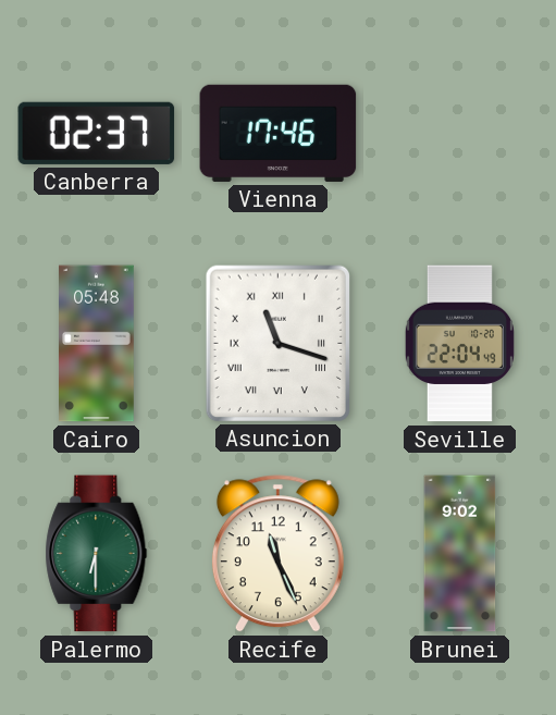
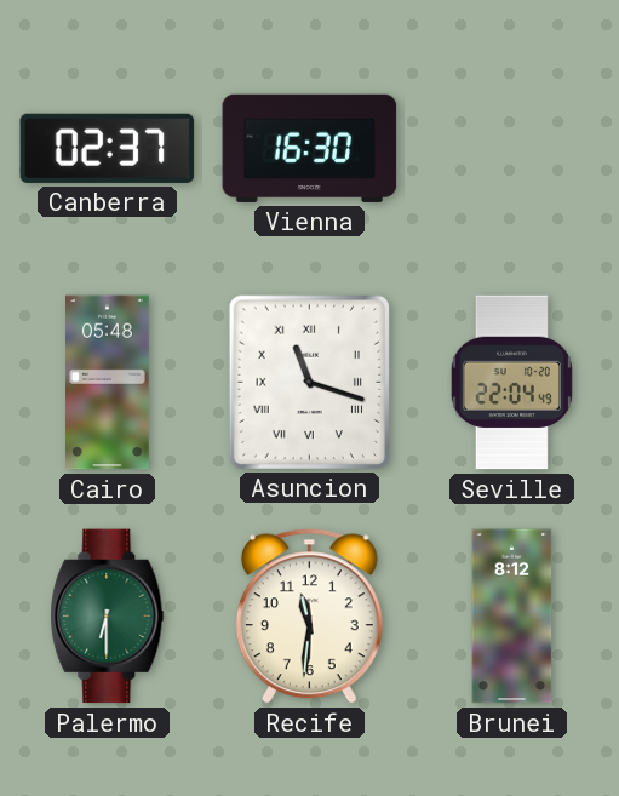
Vienna: 17:46 -> 16:30 (310, 148)
Recife: 11:26 -> 11:31 (309, 617)
Brunei: 9:02 -> 8:12 (512, 617)
